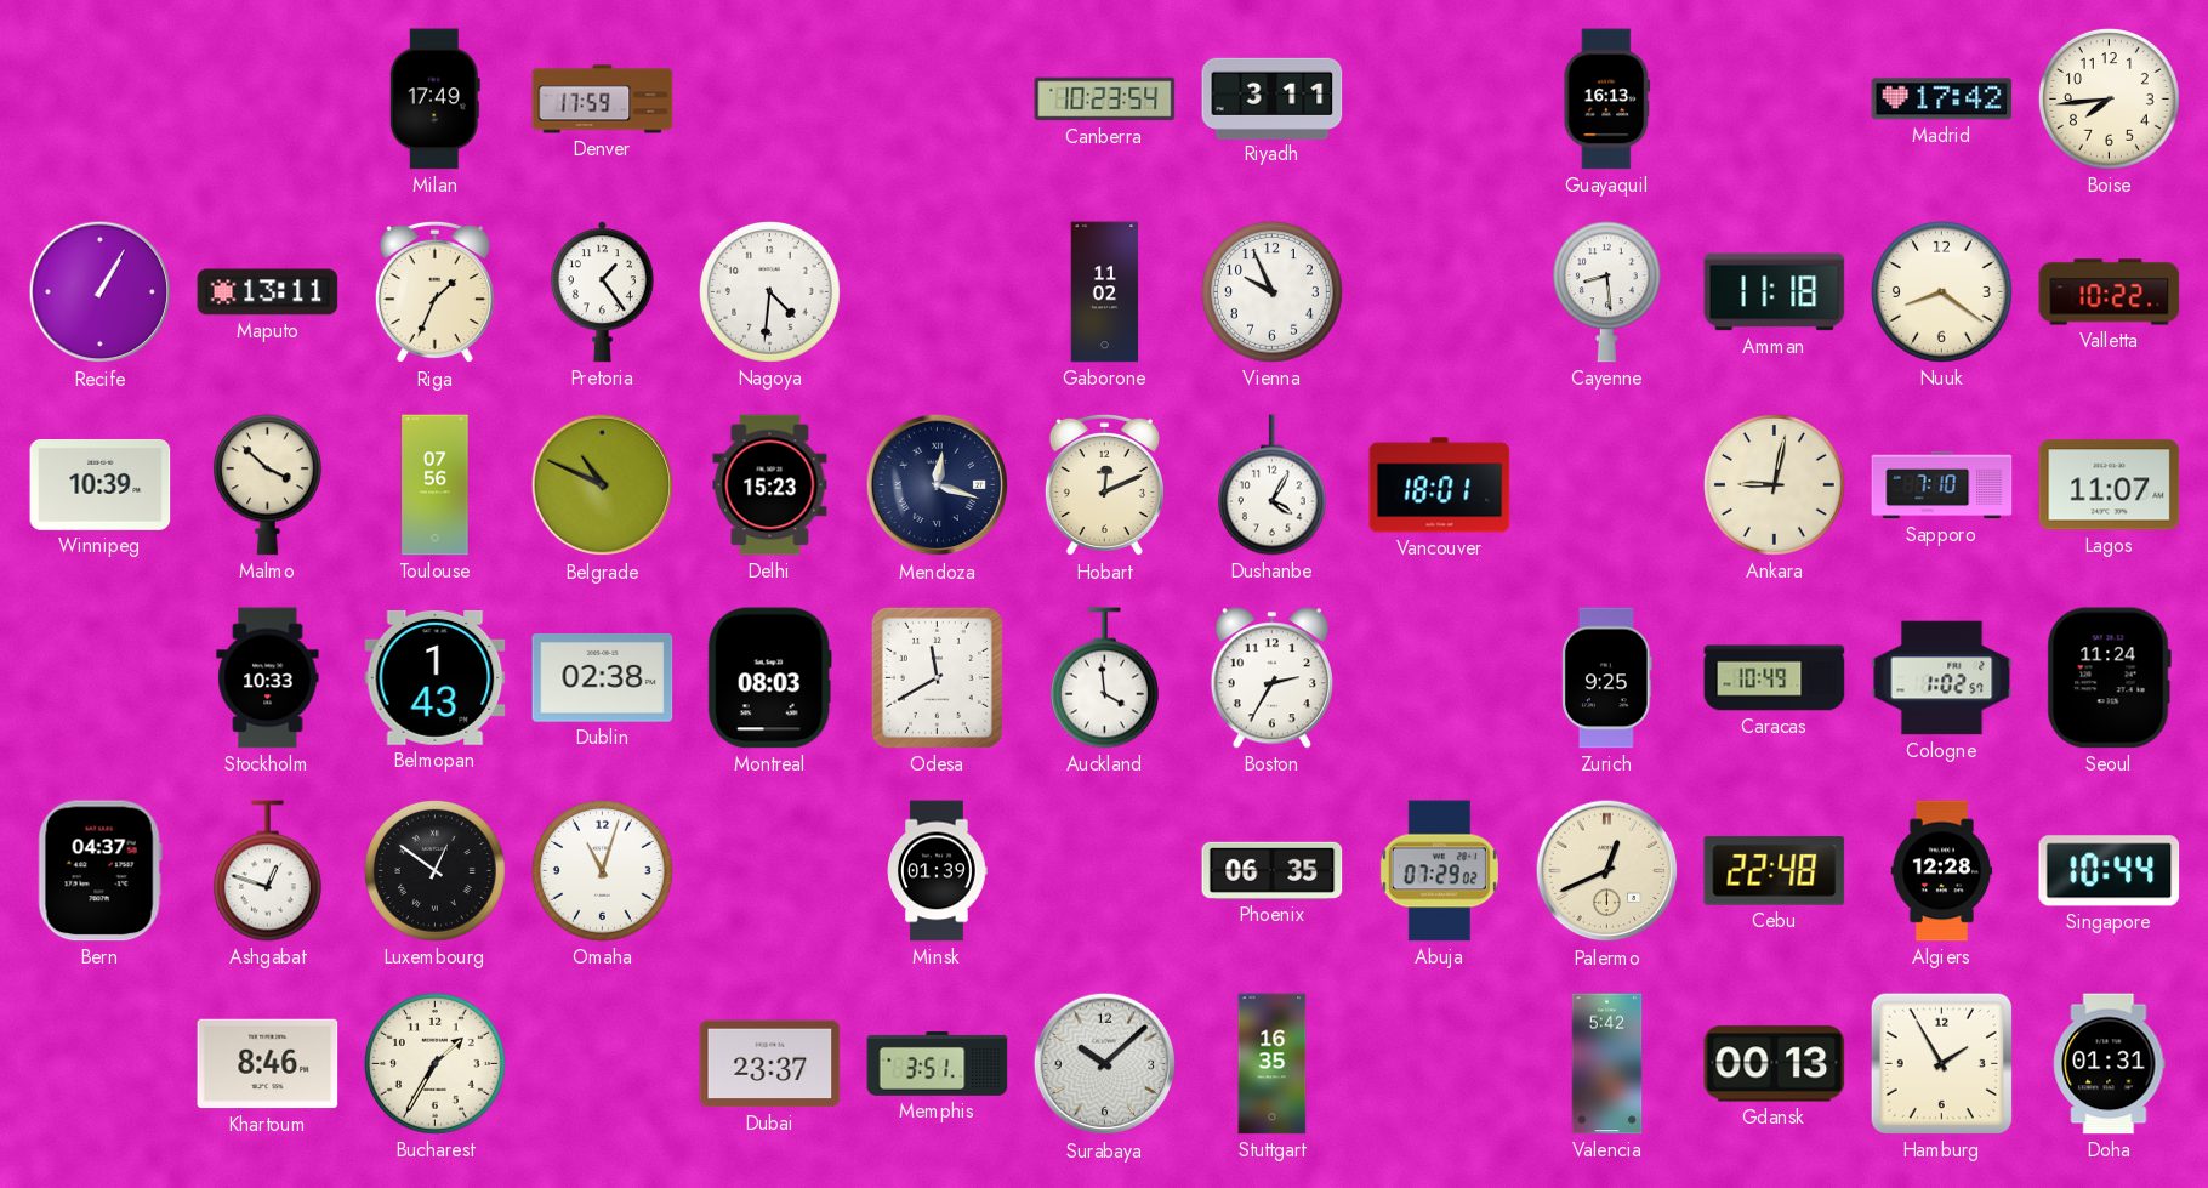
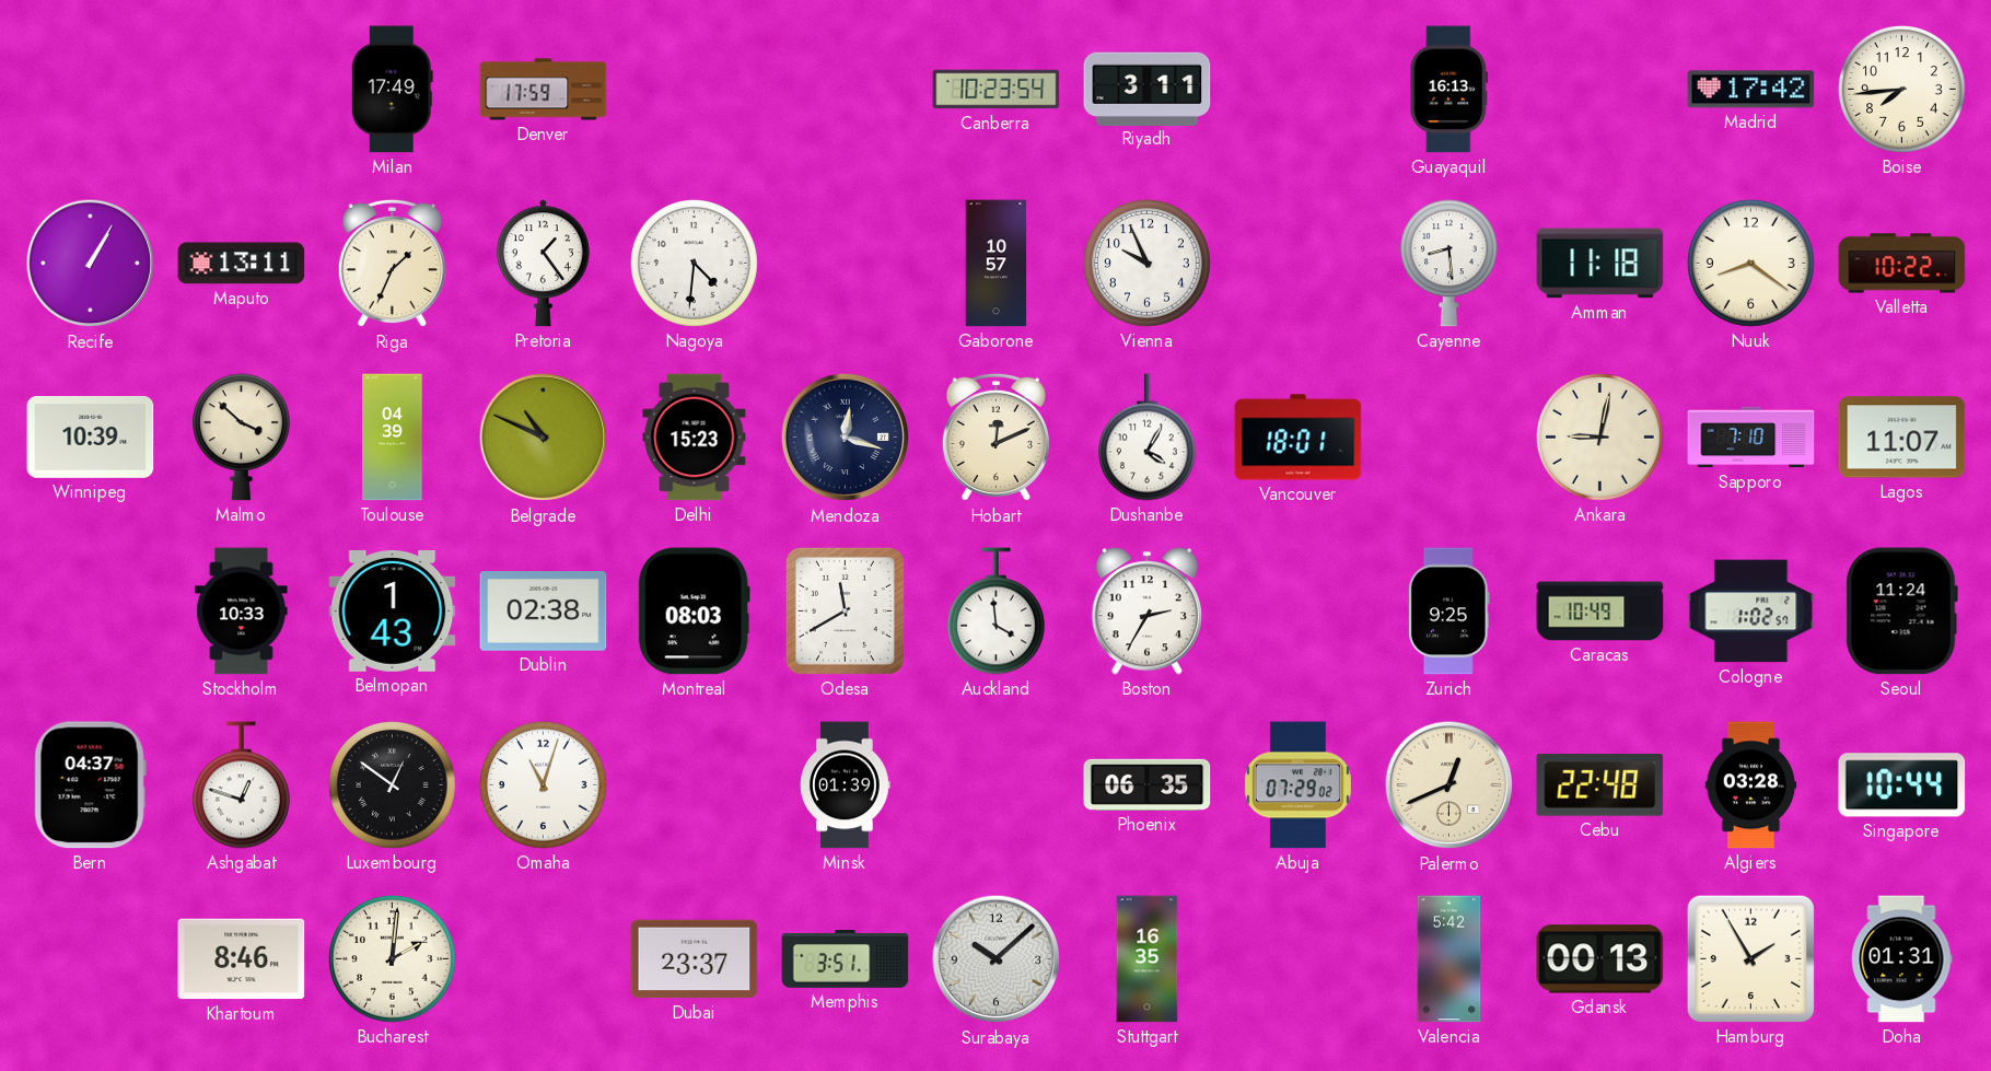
Gaborone: 11:02 -> 10:57 (997, 264)
Toulouse: 07:56 -> 04:39 (393, 438)
Algiers: 12:28 -> 03:28 (1751, 785)
Bucharest: 1:35 -> 2:01 (392, 958)
